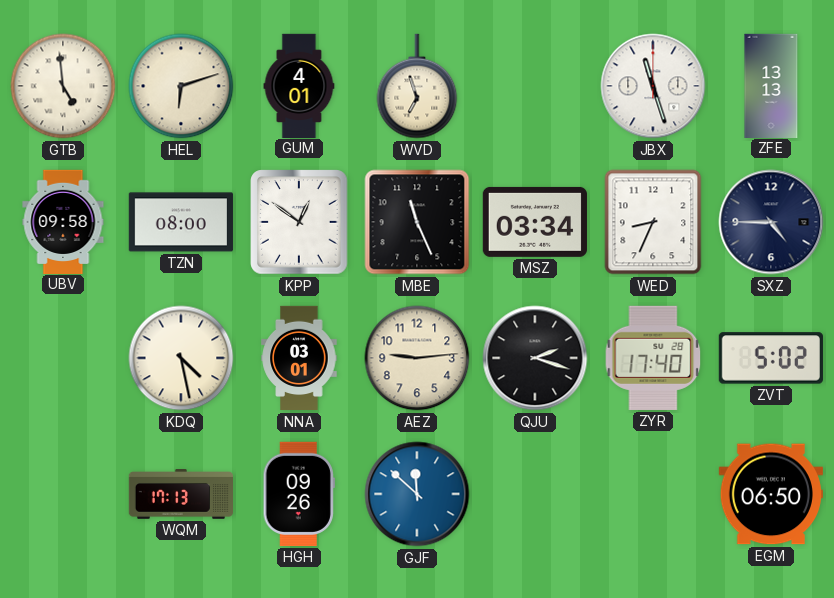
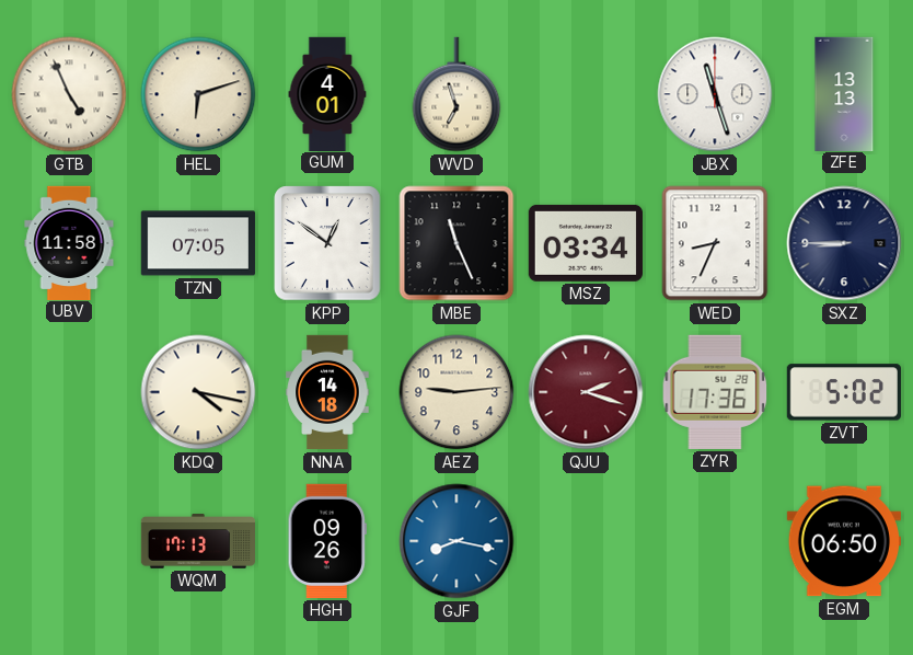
GTB: 4:59 -> 4:56 (69, 94)
UBV: 09:58 -> 11:58 (69, 242)
TZN: 08:00 -> 07:05 (198, 243)
SXZ: 4:45 -> 8:45 (844, 243)
KDQ: 4:28 -> 4:17 (198, 392)
NNA: 03:01 -> 14:18 (327, 392)
QJU dial: black -> burgundy (586, 392)
ZYR: 17:40 -> 17:36 (715, 392)
GJF: 11:52 -> 8:17 (457, 541)
